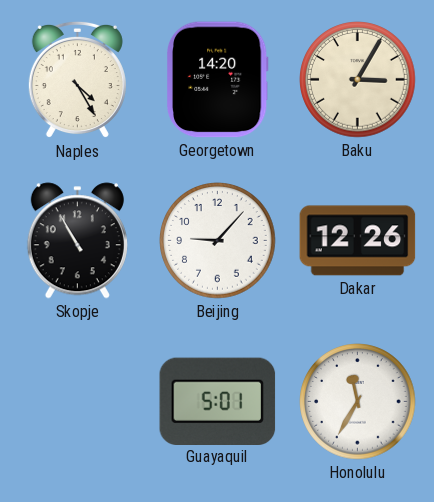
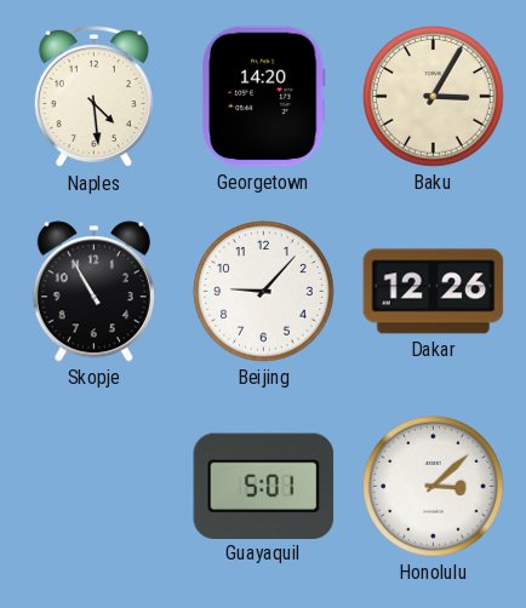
Naples: 4:25 -> 4:29 (93, 97)
Honolulu: 11:35 -> 3:08 (434, 487)
